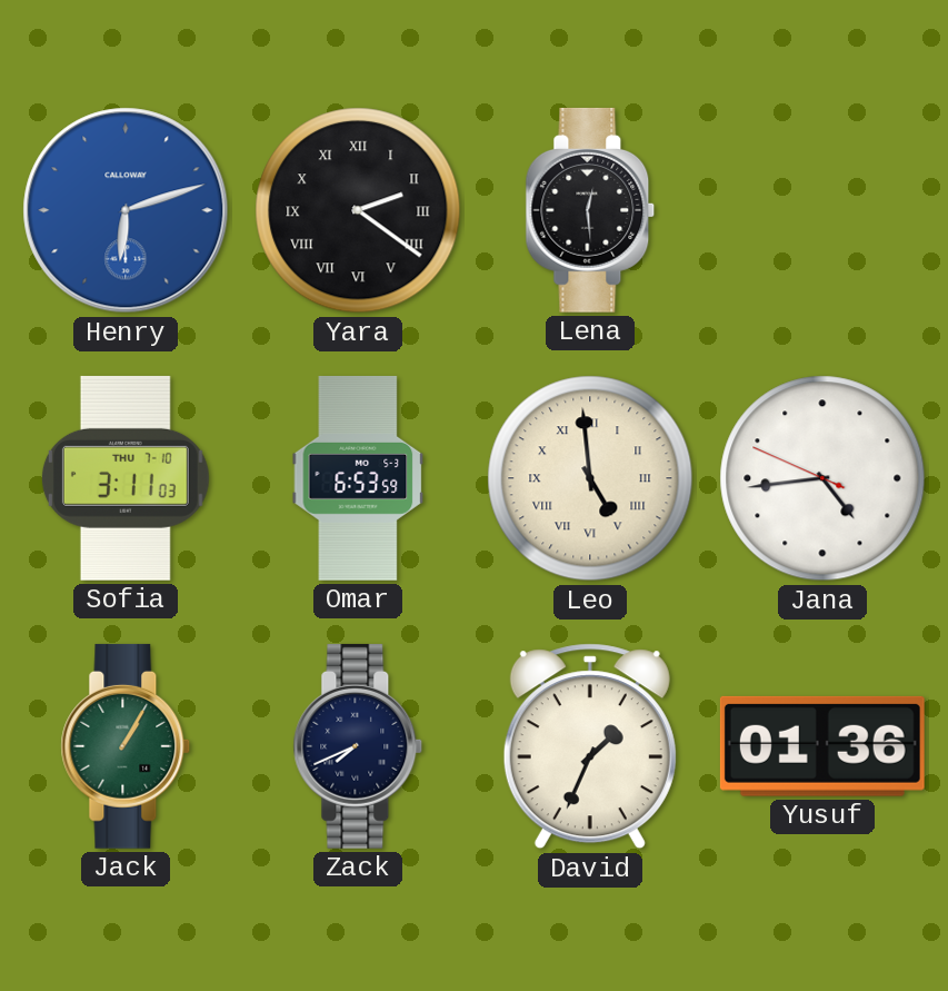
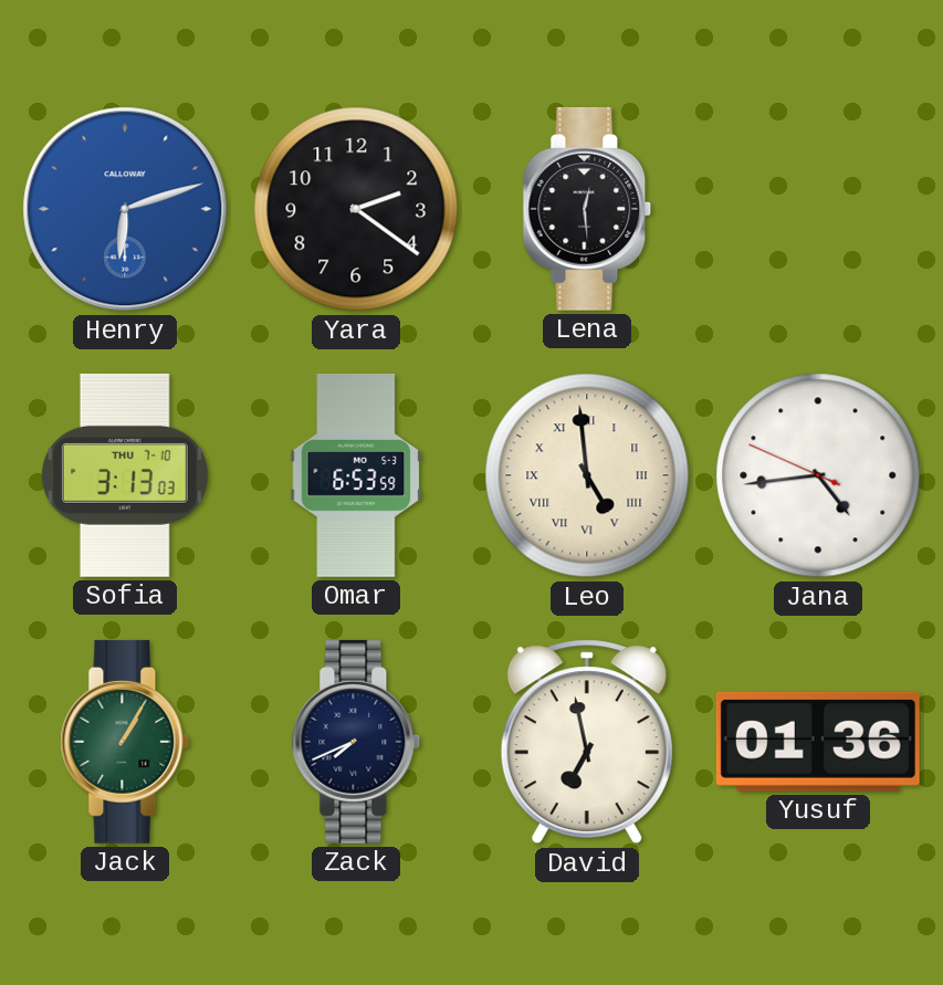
Yara numerals: Roman -> Arabic (356, 209)
Sofia: 3:11 -> 3:13 (125, 475)
David: 1:34 -> 6:58 (587, 742)
